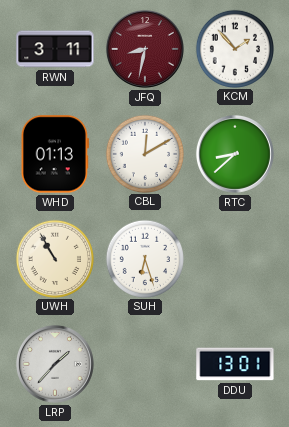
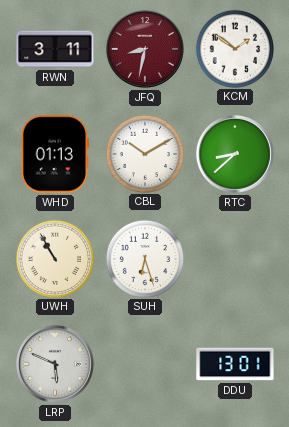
KCM: 1:53 -> 1:51 (234, 48)
CBL: 12:10 -> 10:10 (144, 153)
LRP: 1:37 -> 5:49 (55, 364)
